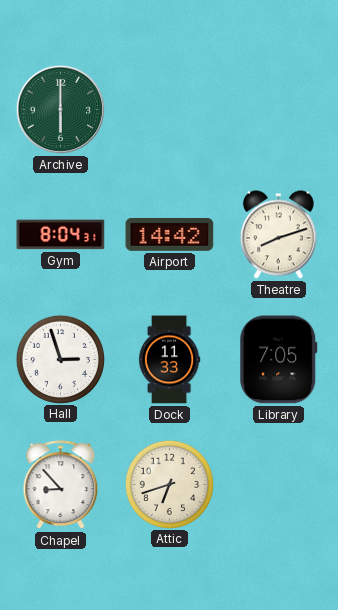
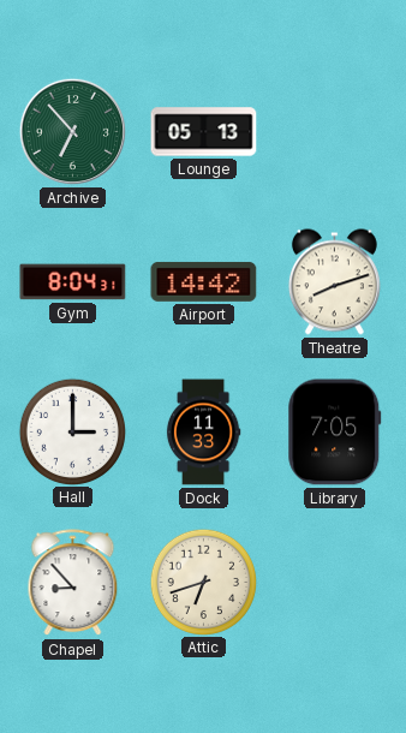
Archive: 6:00 -> 6:53 (72, 131)
Lounge: none -> 05:13 (204, 132)
Hall: 2:57 -> 3:00 (72, 431)
